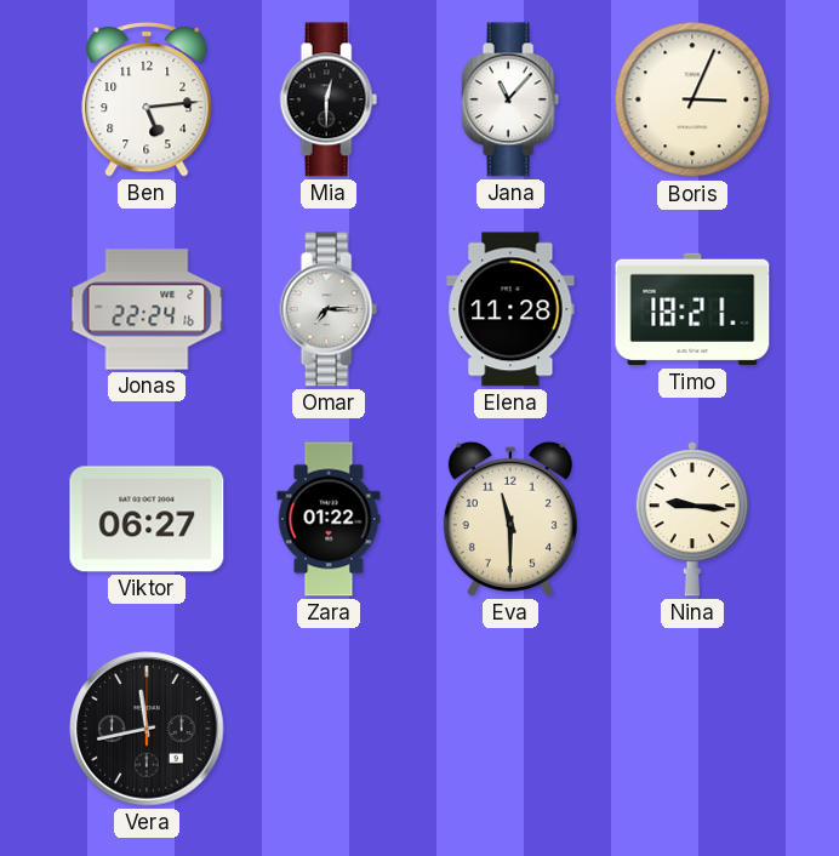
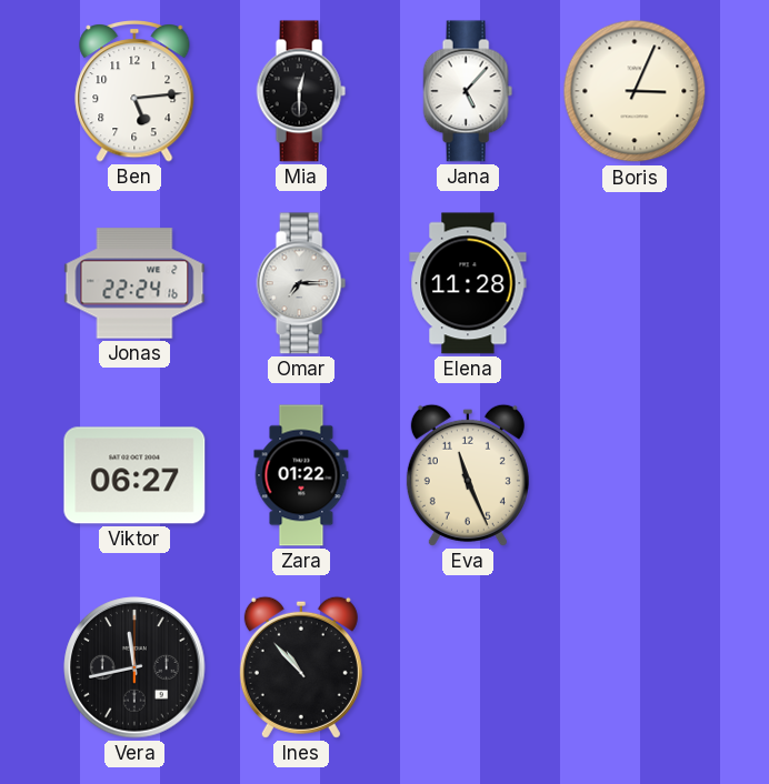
Jana: 11:07 -> 5:07 (468, 91)
Timo: 18:21 -> none (692, 309)
Eva: 11:30 -> 11:26 (468, 475)
Nina: 9:16 -> none (691, 519)
Ines: none -> 10:53 (301, 667)
